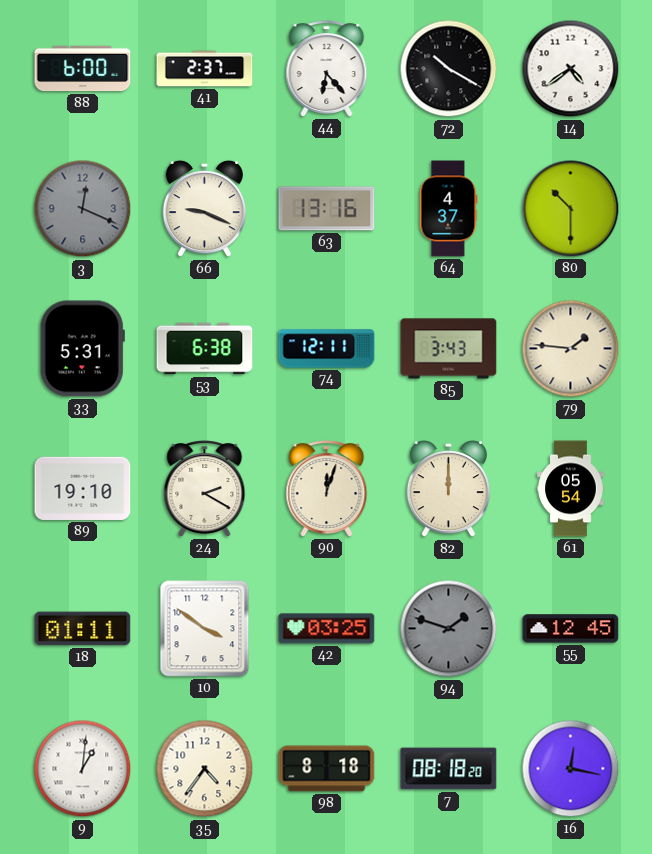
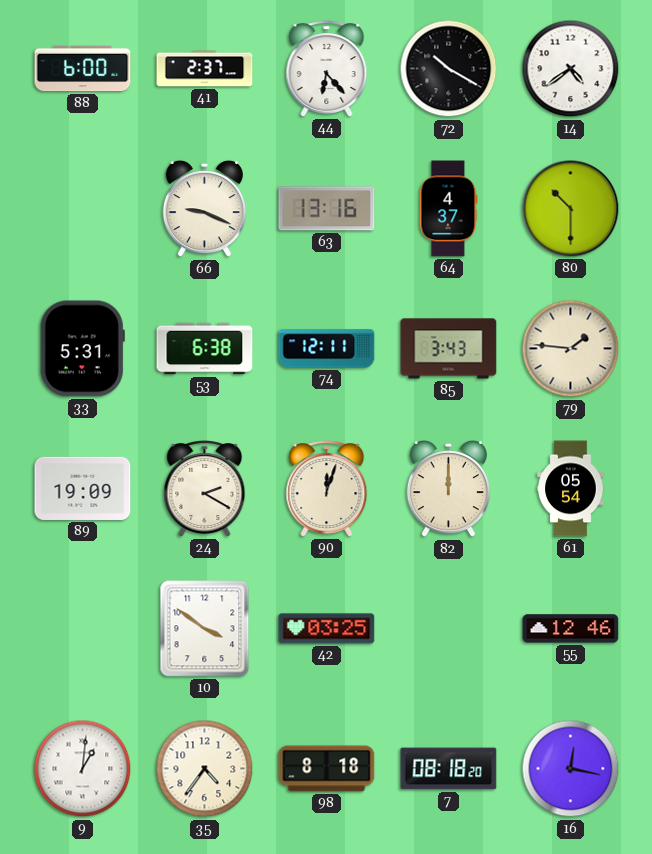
3: 12:19 -> none (83, 209)
89: 19:10 -> 19:09 (83, 488)
18: 01:11 -> none (83, 629)
94: 1:48 -> none (449, 629)
55: 12:45 -> 12:46 (571, 629)
